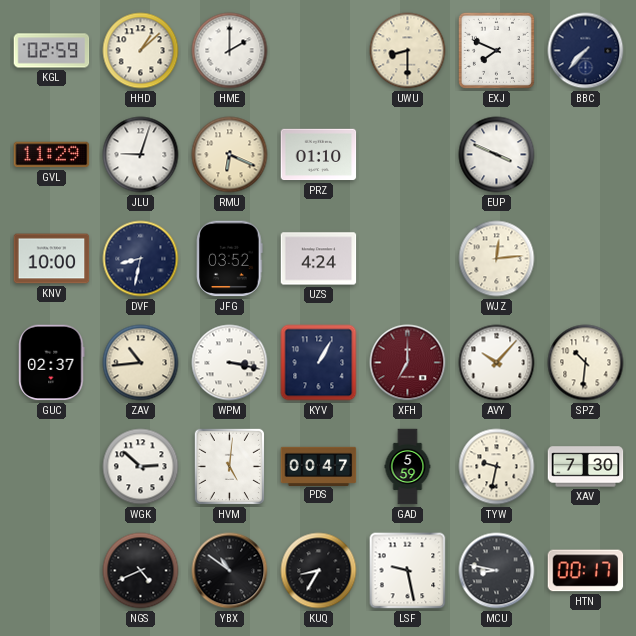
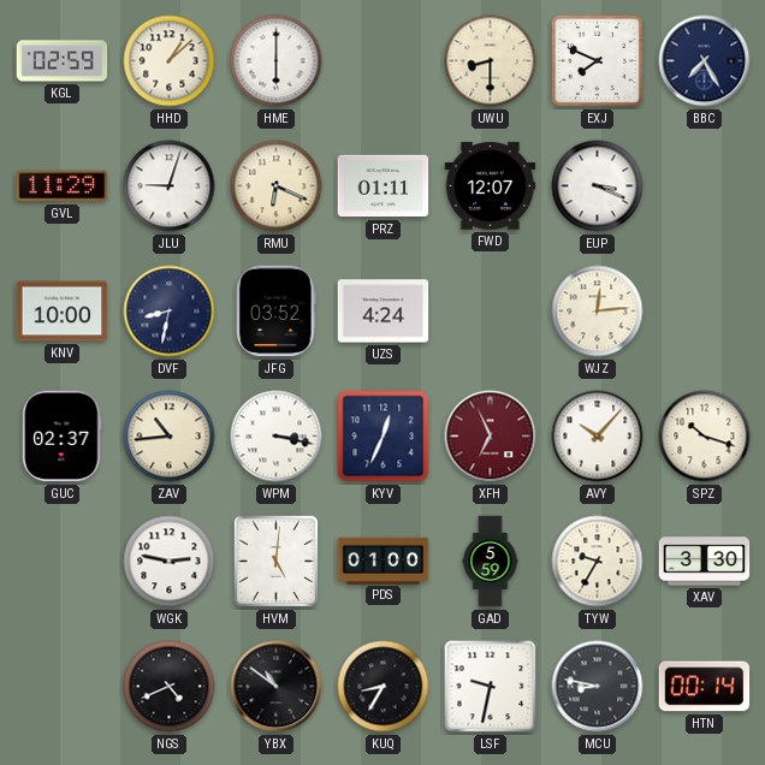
HME: 2:00 -> 6:00 (277, 61)
BBC: 7:37 -> 7:25 (705, 61)
PRZ: 01:10 -> 01:11 (384, 186)
FWD: none -> 12:07 (491, 186)
EUP: 3:49 -> 3:19 (598, 186)
KYV: 1:05 -> 12:34 (384, 437)
XFH: 7:00 -> 6:56 (491, 437)
SPZ: 10:31 -> 10:18 (705, 437)
WGK: 2:52 -> 2:47 (170, 562)
PDS: 00:47 -> 01:00 (384, 561)
TYW: 9:32 -> 9:35 (598, 562)
XAV: 7:30 -> 3:30 (705, 562)
LSF: 9:28 -> 9:32 (491, 687)
HTN: 00:17 -> 00:14 (705, 687)
